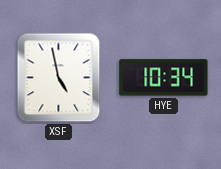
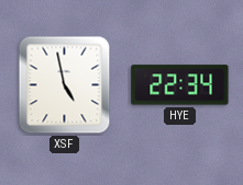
HYE: 10:34 -> 22:34 (180, 85)
